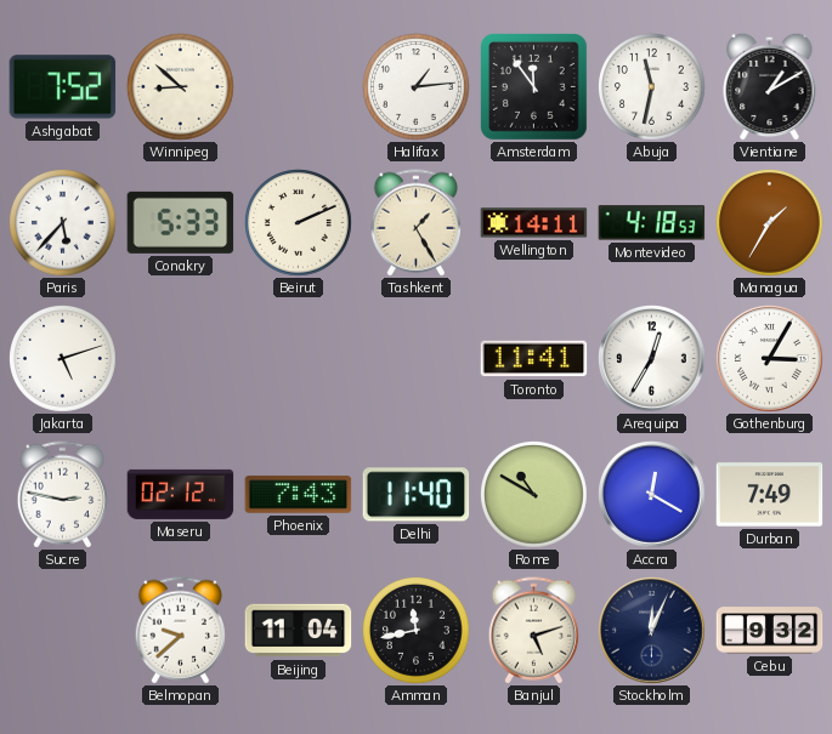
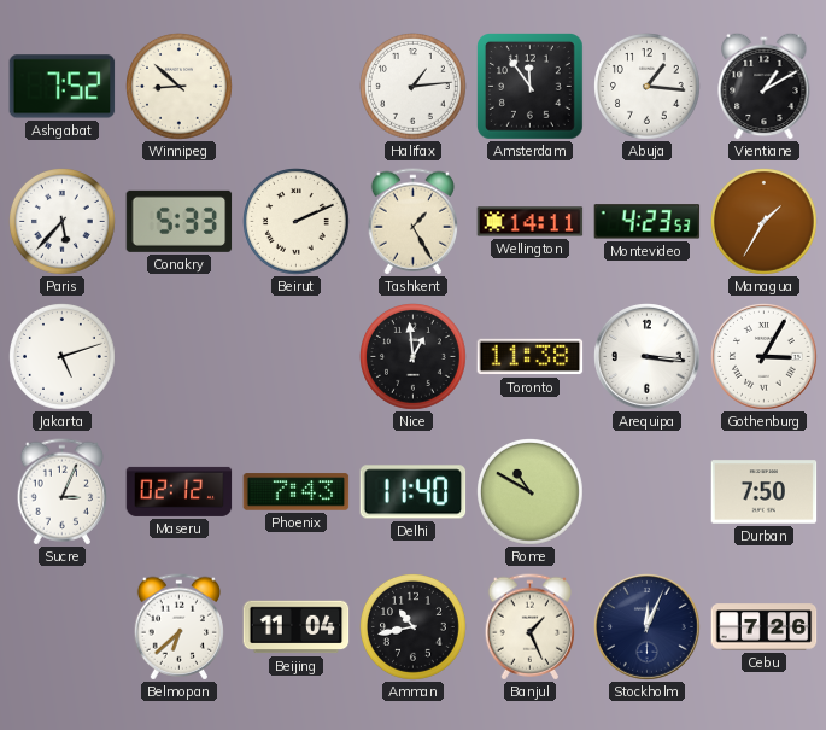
Abuja: 11:32 -> 1:16 (648, 87)
Montevideo: 4:18 -> 4:23 (648, 222)
Nice: none -> 12:59 (414, 357)
Toronto: 11:41 -> 11:38 (531, 357)
Arequipa: 12:35 -> 3:16 (648, 357)
Sucre: 2:47 -> 3:04 (61, 492)
Accra: 12:20 -> none (652, 495)
Durban: 7:49 -> 7:50 (765, 492)
Belmopan: 9:38 -> 6:38 (178, 627)
Amman: 11:43 -> 10:43 (414, 627)
Banjul: 5:12 -> 1:26 (529, 627)
Cebu: 9:32 -> 7:26 (765, 627)
